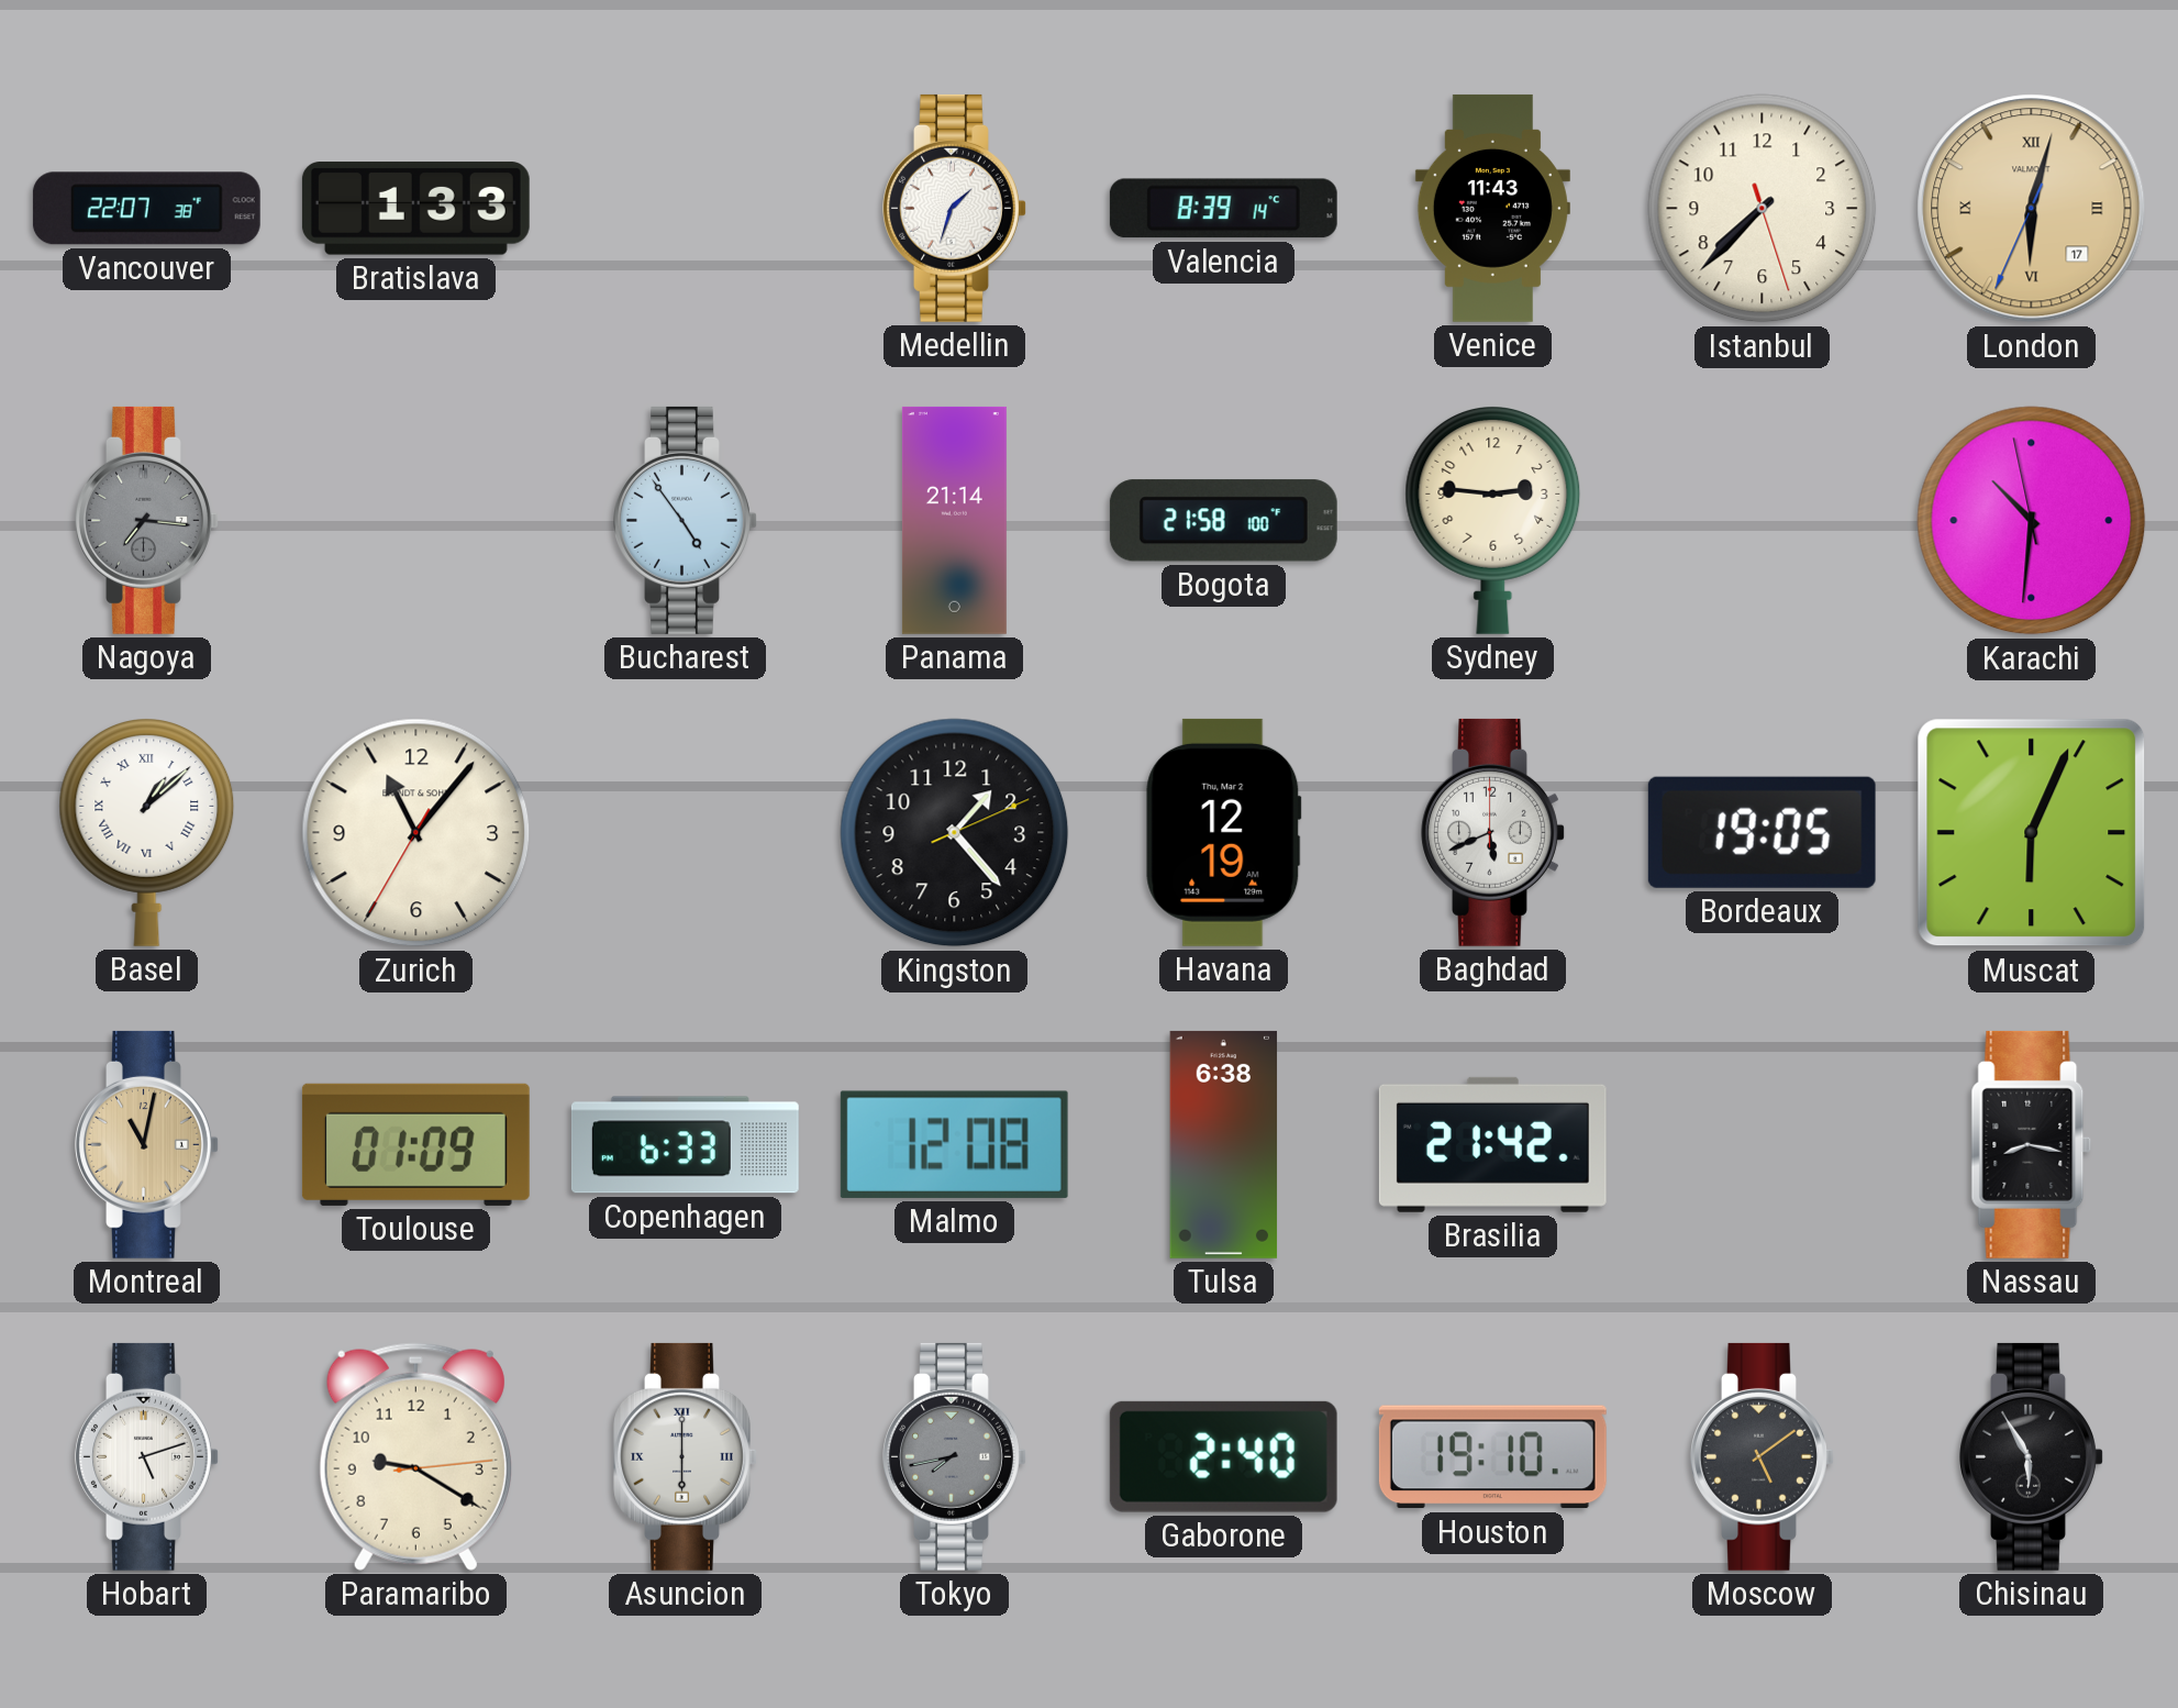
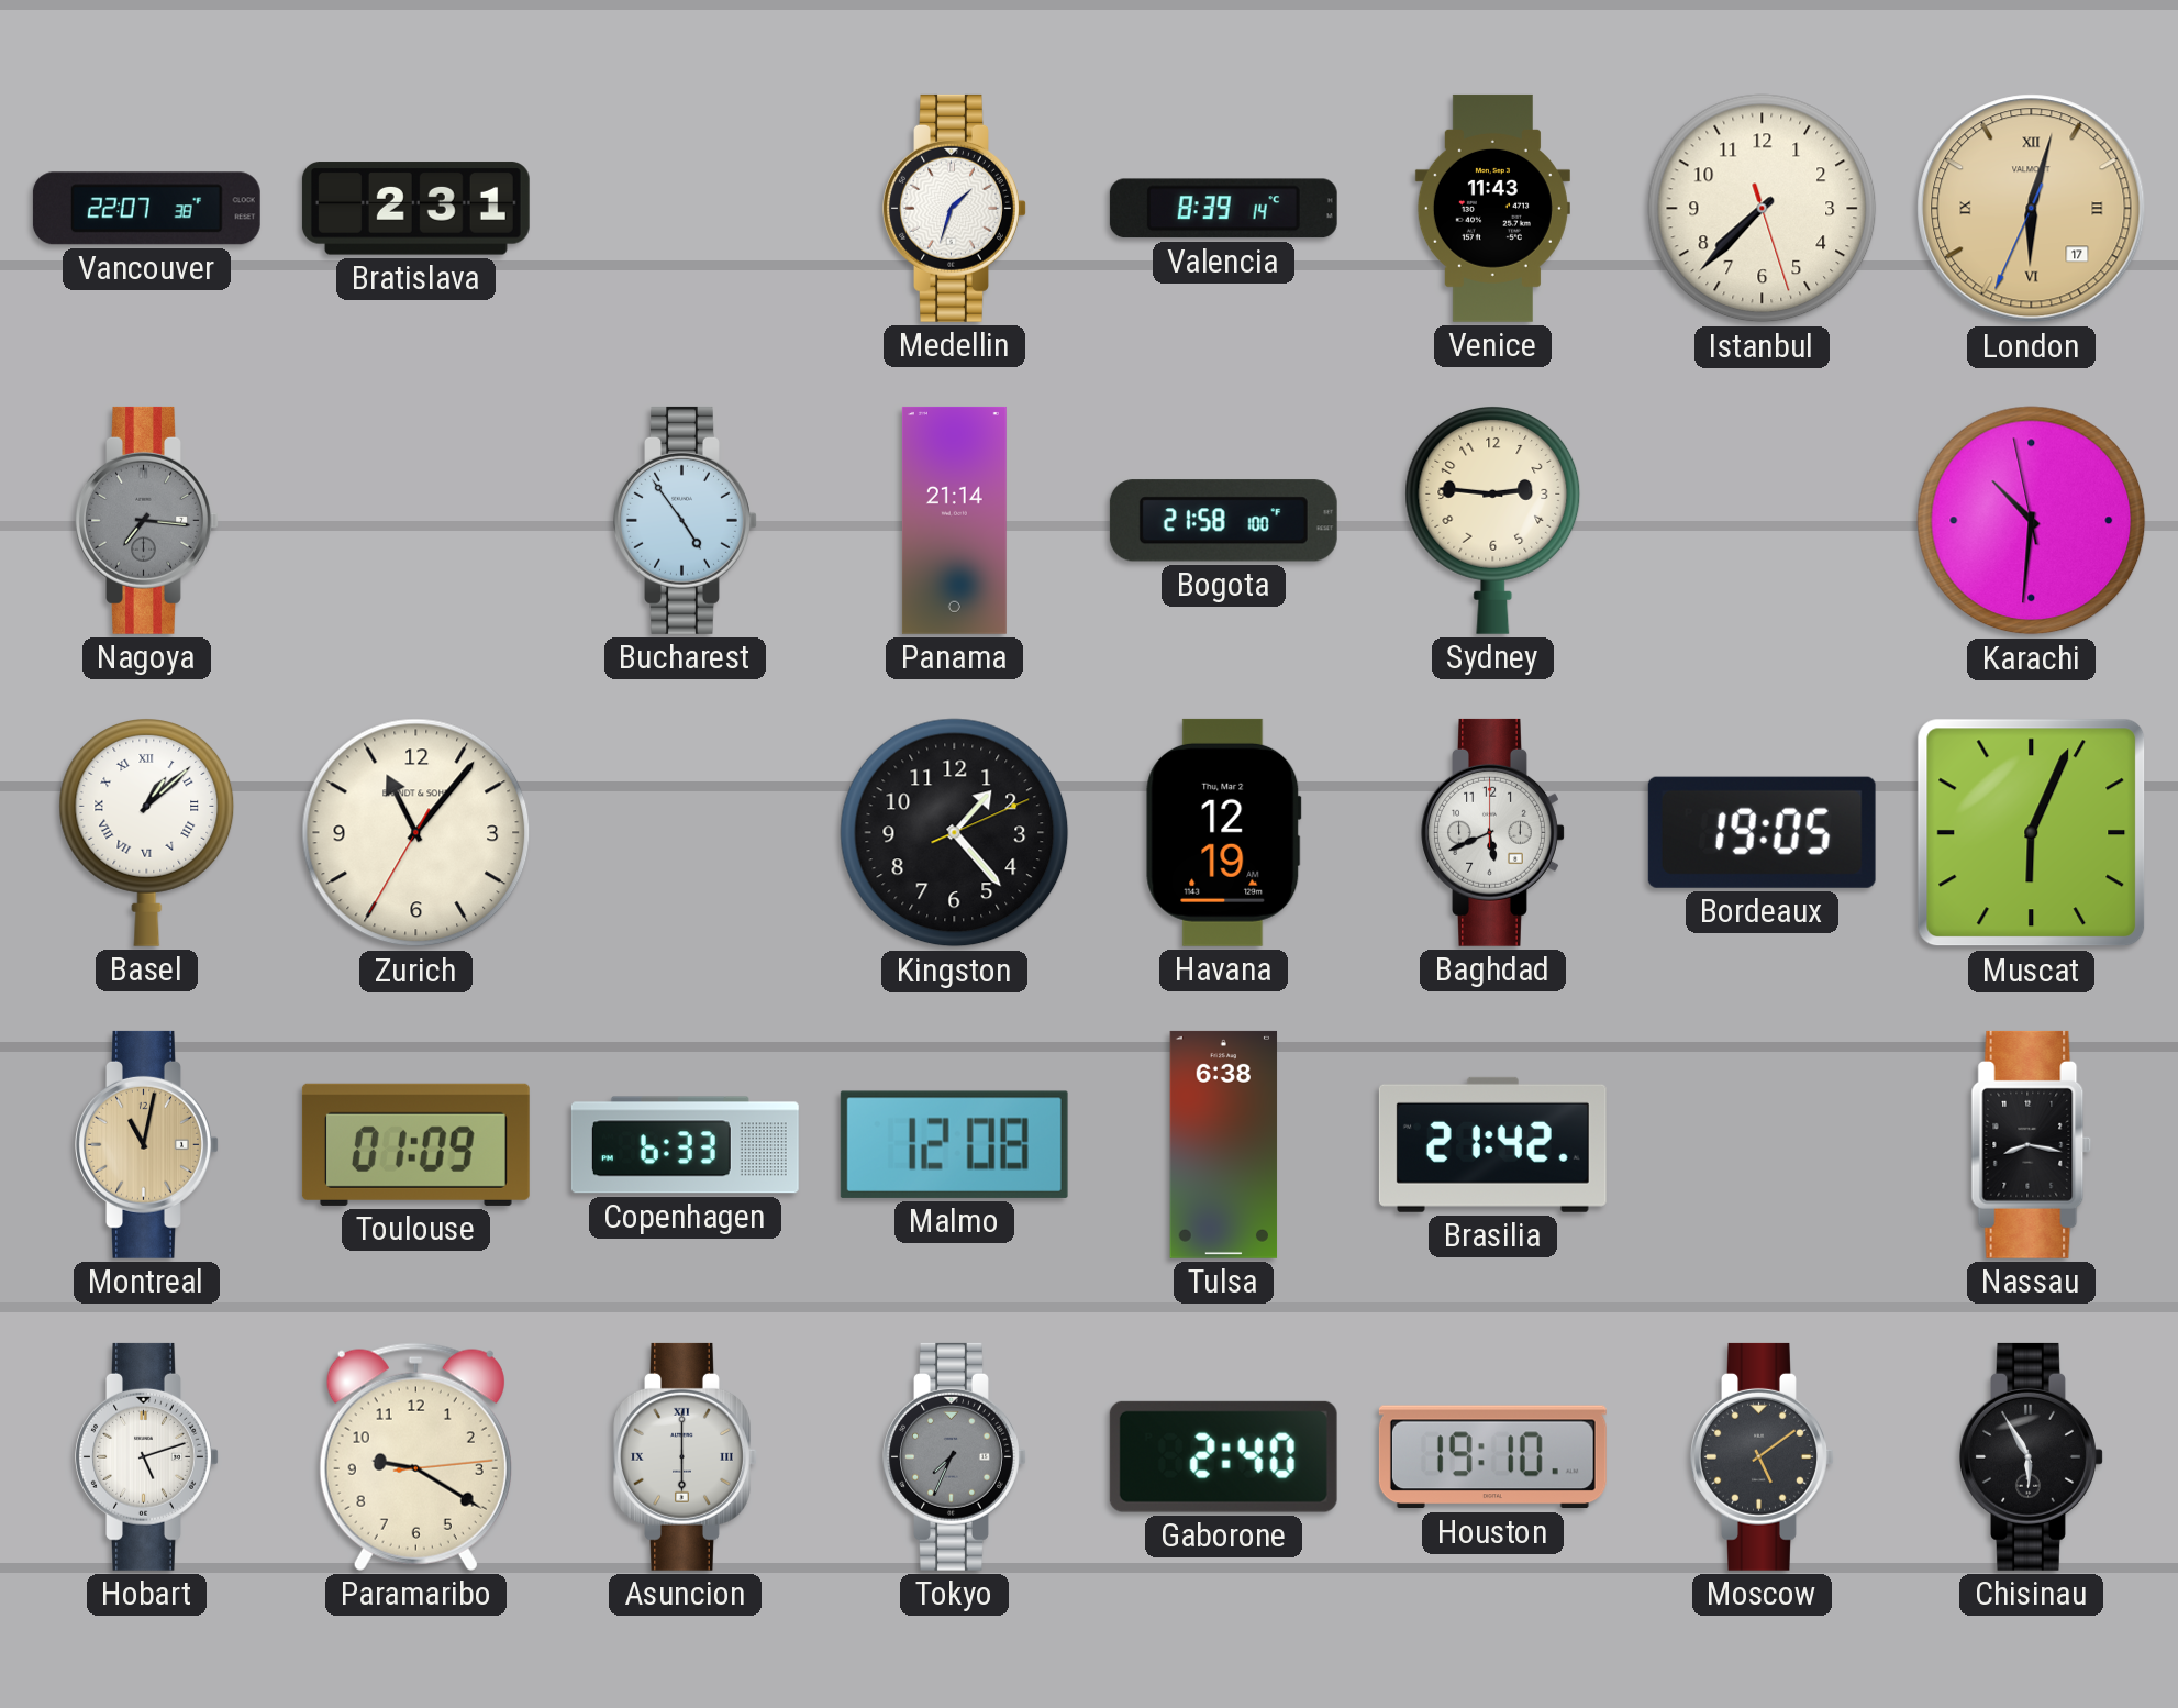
Bratislava: 1:33 -> 2:31 (415, 209)
Tokyo: 7:43 -> 7:34 (955, 1456)
